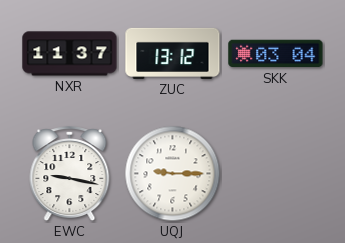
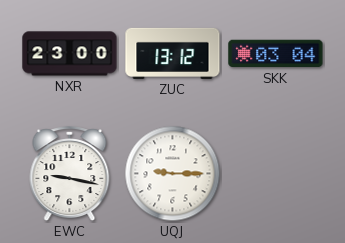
NXR: 11:37 -> 23:00 (70, 54)
